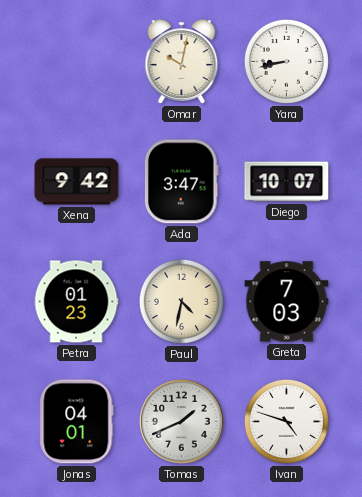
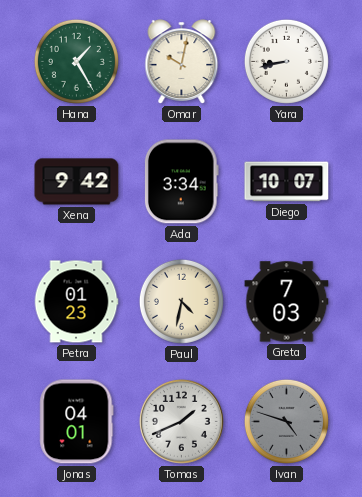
Hana: none -> 1:25 (76, 61)
Ada: 3:47 -> 3:34 (181, 182)
Ivan dial: white -> grey (286, 421)
